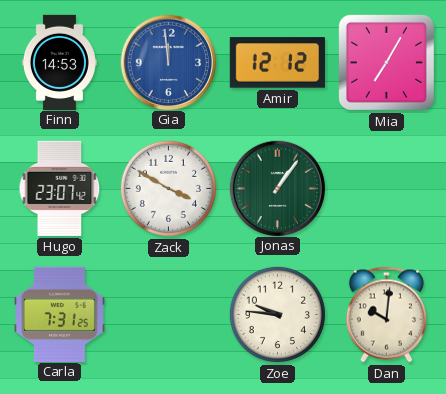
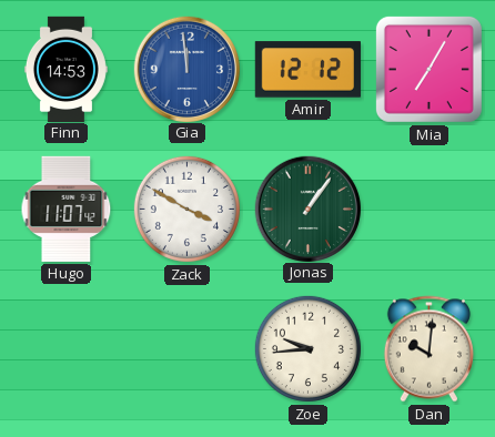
Hugo: 23:07 -> 11:07 (67, 209)
Carla: 7:31 -> none (60, 314)
Zoe: 9:46 -> 9:44 (307, 348)
